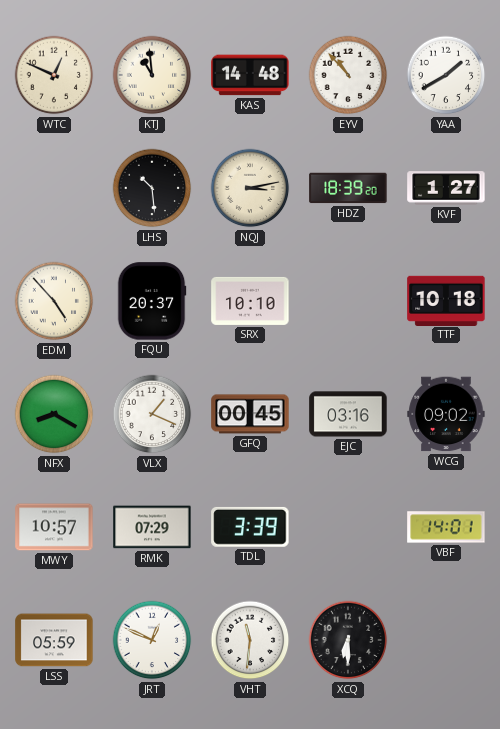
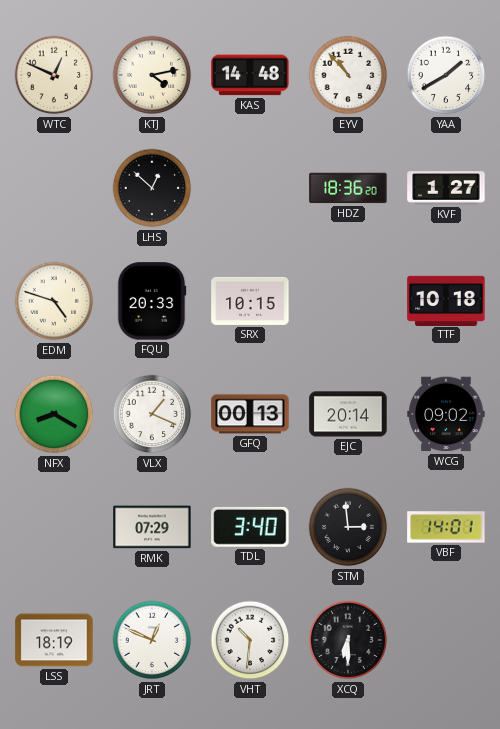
KTJ: 10:59 -> 4:13 (152, 75)
LHS: 10:29 -> 12:52 (152, 188)
NQJ: 3:13 -> none (250, 188)
HDZ: 18:39 -> 18:36 (348, 188)
EDM: 4:53 -> 4:48 (54, 301)
FQU: 20:37 -> 20:33 (152, 301)
SRX: 10:10 -> 10:15 (250, 301)
GFQ: 00:45 -> 00:13 (250, 414)
EJC: 03:16 -> 20:14 (348, 414)
MWY: 10:57 -> none (54, 527)
TDL: 3:39 -> 3:40 (250, 527)
STM: none -> 2:59 (348, 527)
LSS: 05:59 -> 18:19 (54, 640)
VHT: 11:31 -> 10:31 (250, 640)
